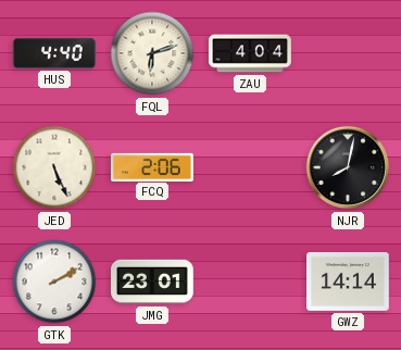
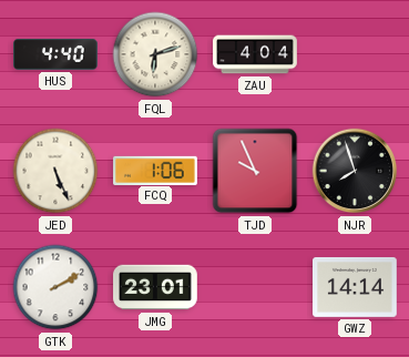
FCQ: 2:06 -> 1:06 (156, 170)
TJD: none -> 9:56 (255, 171)
NJR: 8:02 -> 7:57 (355, 171)
